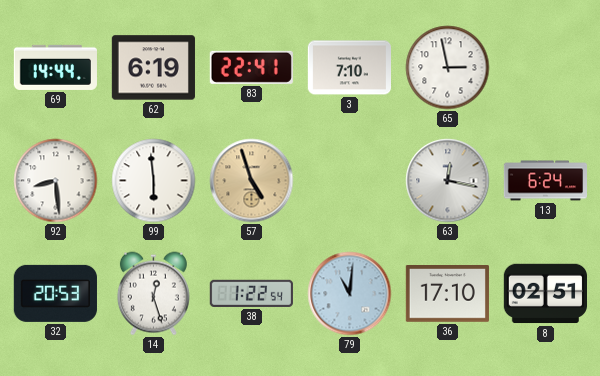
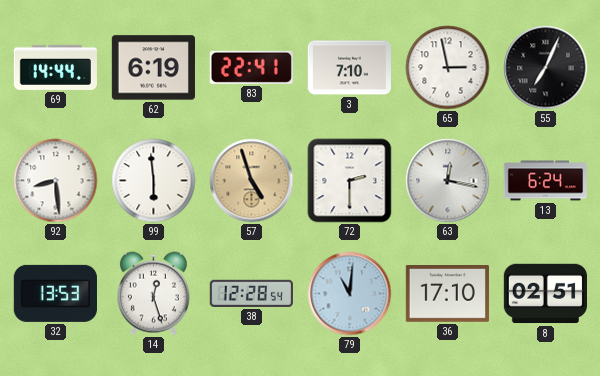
55: none -> 7:04 (546, 68)
72: none -> 2:30 (350, 181)
32: 20:53 -> 13:53 (55, 293)
38: 1:22 -> 12:28 (251, 293)
